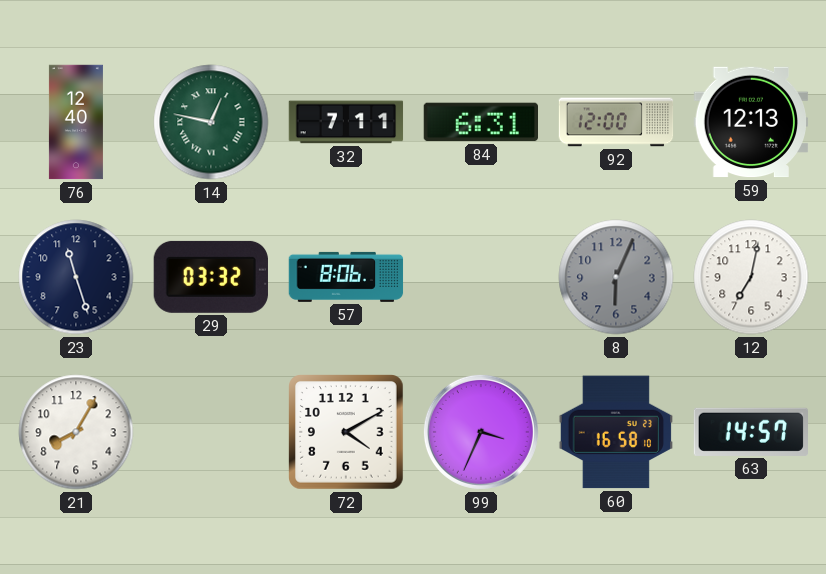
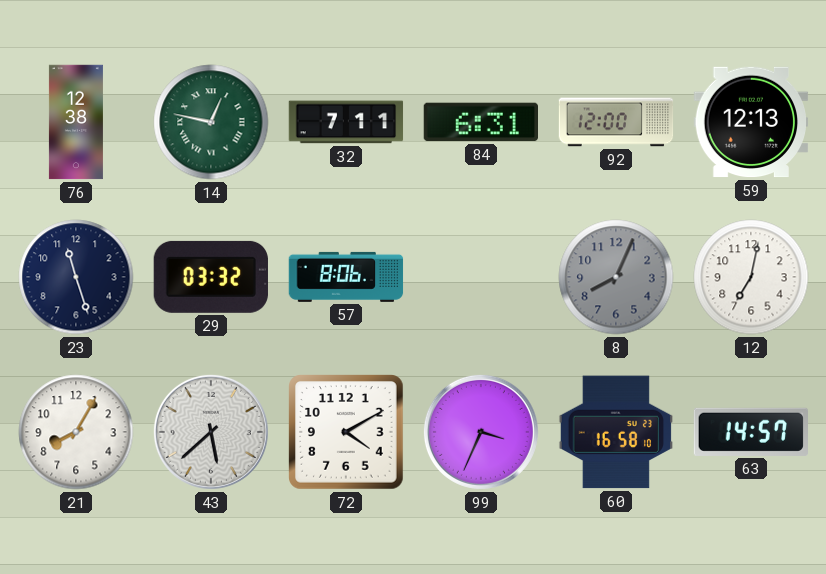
76: 12:40 -> 12:38 (76, 122)
8: 6:04 -> 8:04 (616, 277)
43: none -> 5:38 (211, 432)
